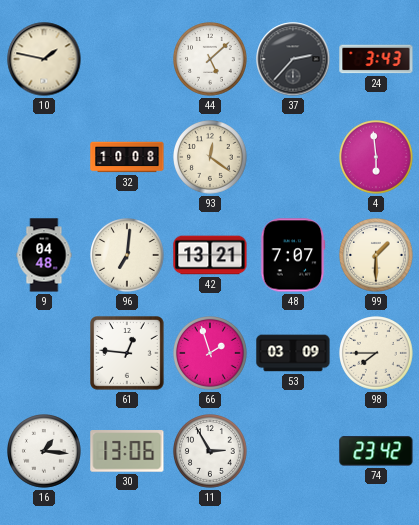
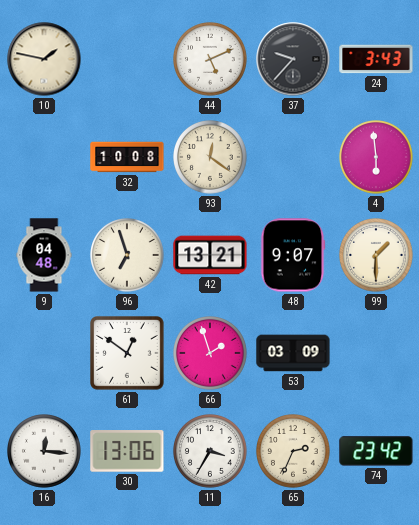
44: 5:08 -> 5:11 (211, 60)
37: 2:37 -> 9:37 (293, 59)
96: 7:01 -> 6:57 (128, 256)
48: 7:07 -> 9:07 (293, 255)
61: 12:46 -> 12:51 (128, 354)
98: 7:45 -> none (377, 354)
16: 1:16 -> 12:16 (45, 452)
11: 2:55 -> 3:35 (211, 452)
65: none -> 2:34 (294, 452)
